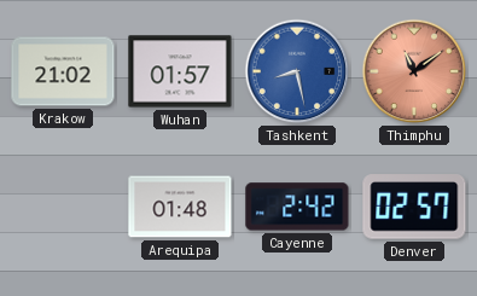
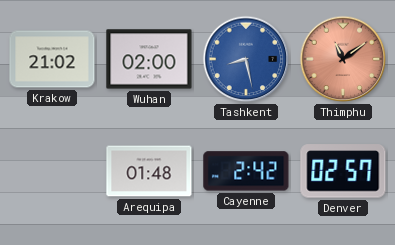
Wuhan: 01:57 -> 02:00 (149, 59)
